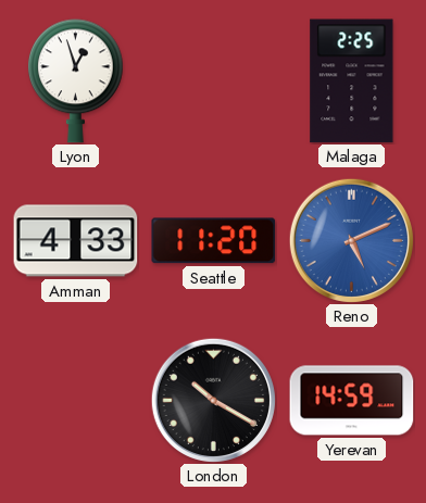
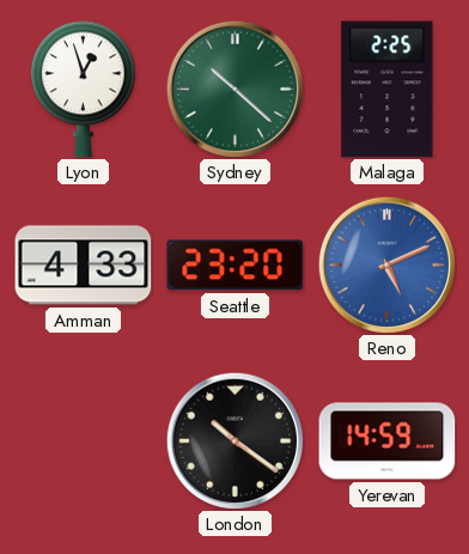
Sydney: none -> 10:22 (234, 89)
Seattle: 11:20 -> 23:20 (236, 266)
London: 10:20 -> 10:21 (234, 440)
